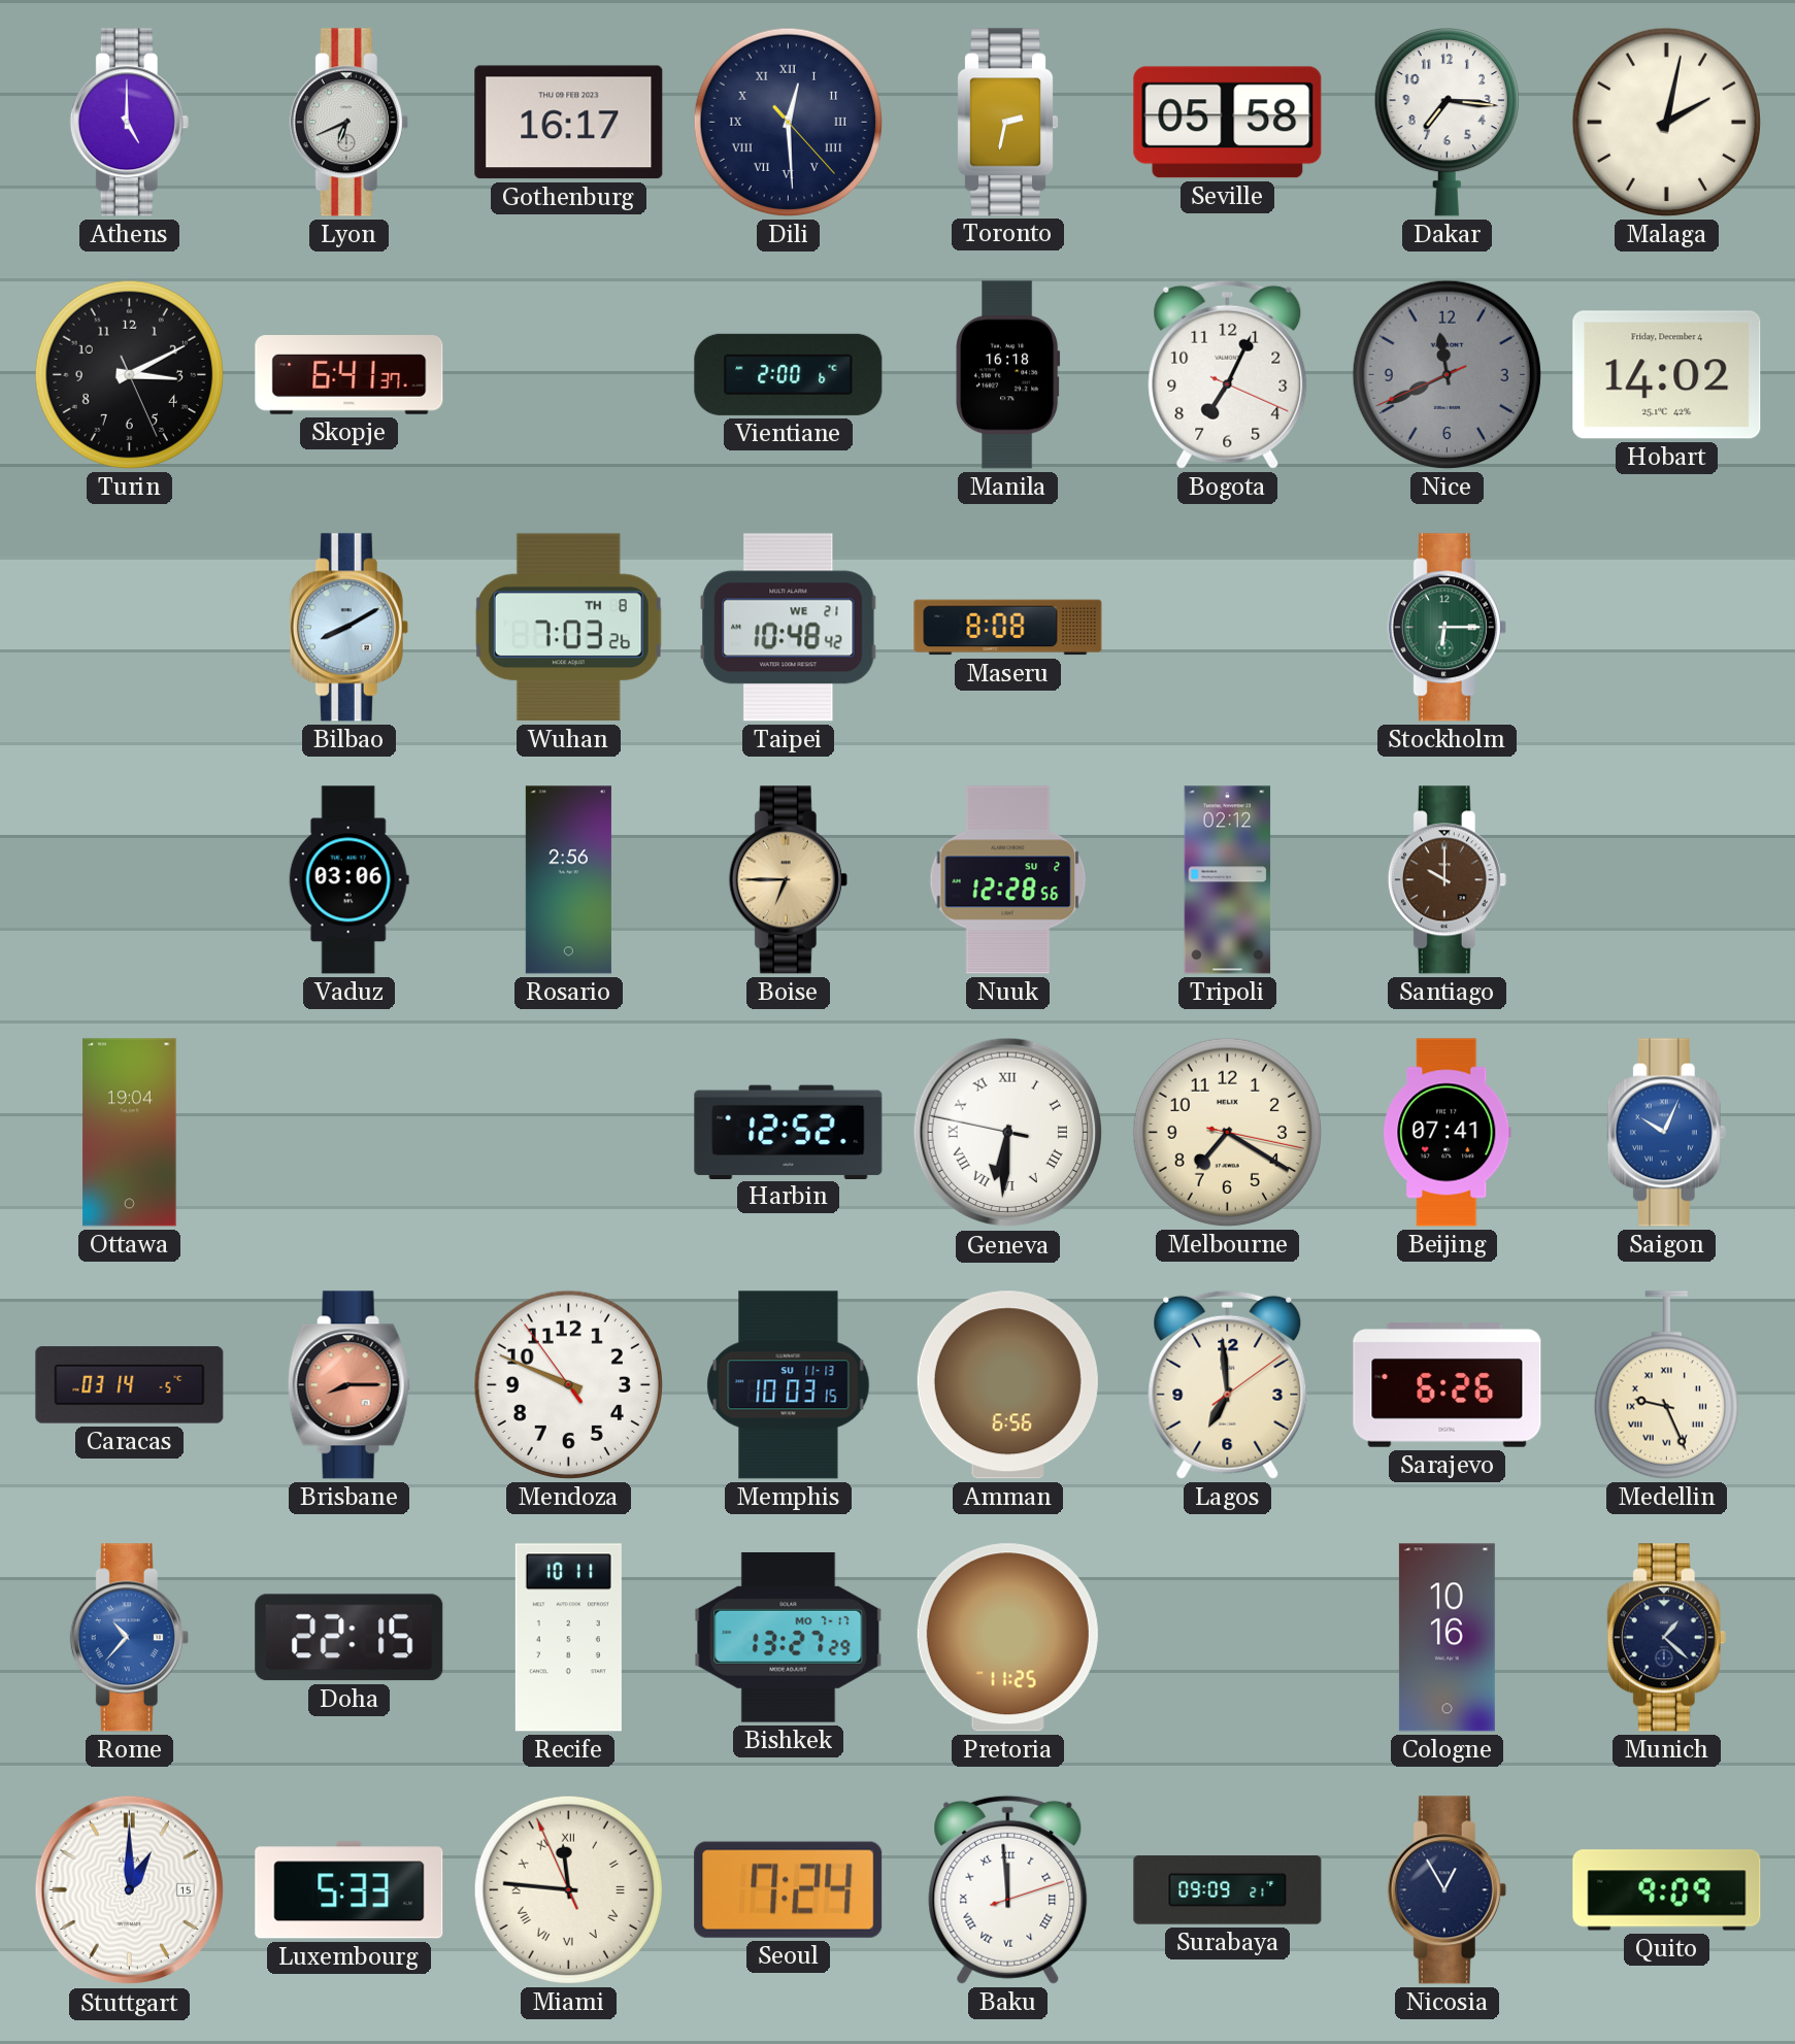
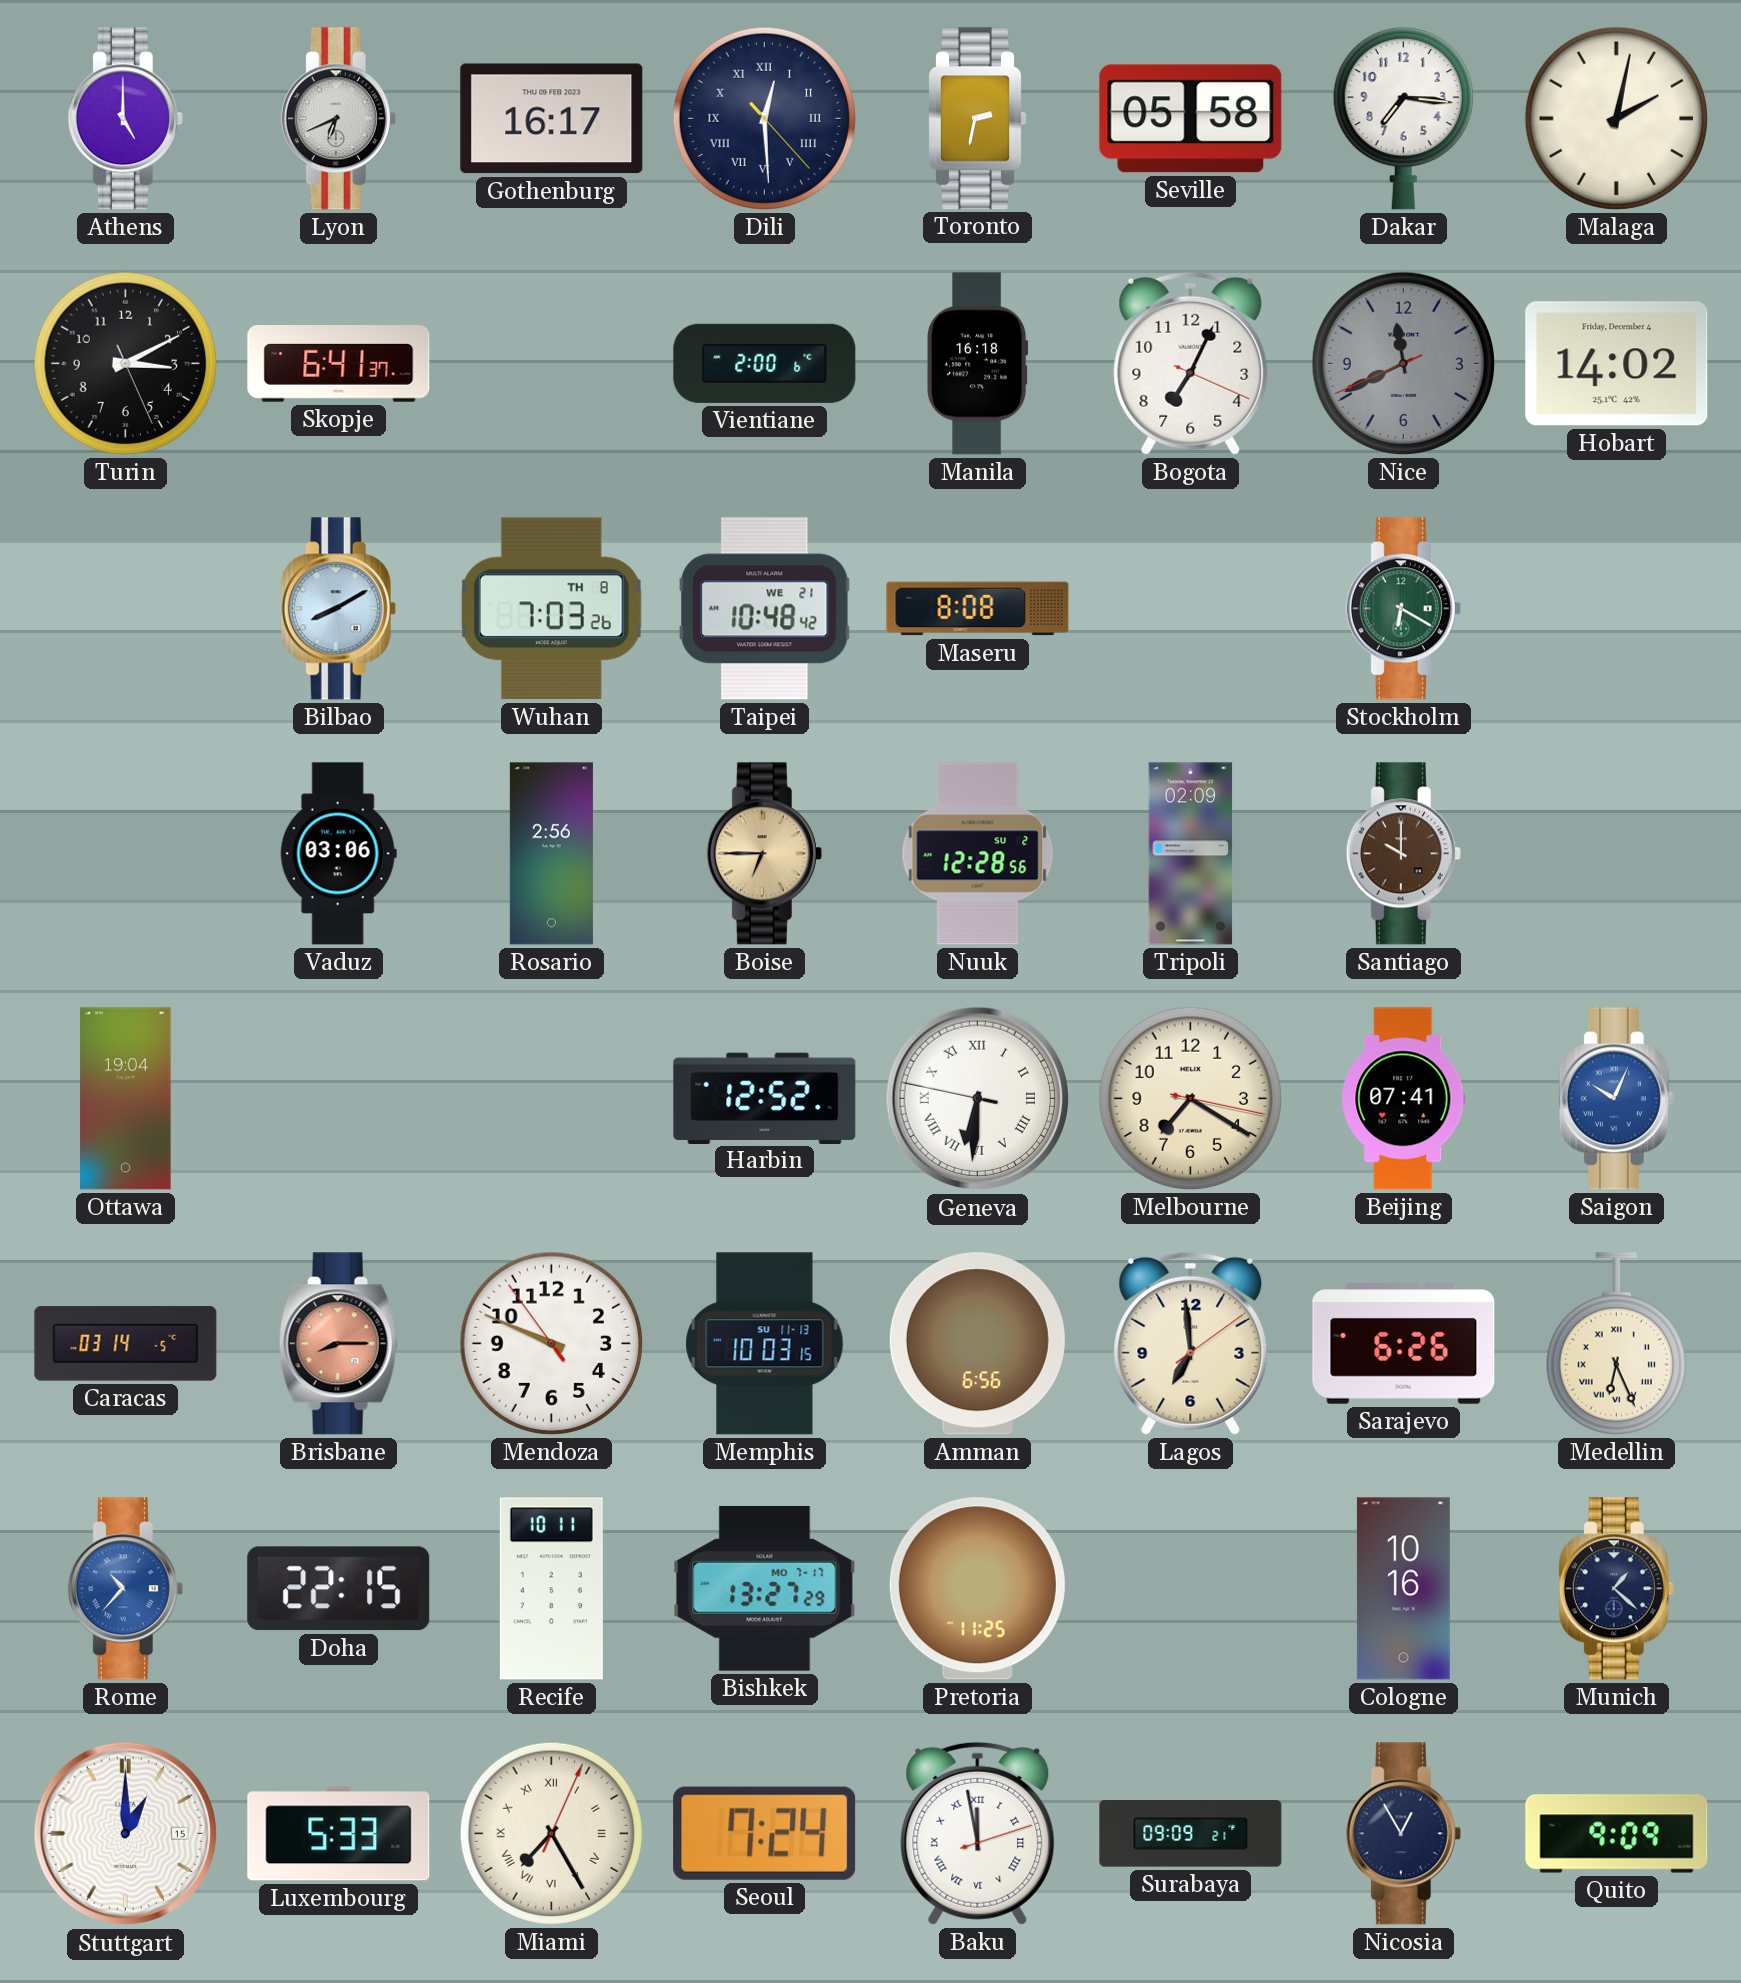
Stockholm: 6:15 -> 6:20 (1403, 609)
Tripoli: 02:12 -> 02:09 (1191, 854)
Medellin: 9:26 -> 6:26 (1616, 1344)
Miami: 11:45 -> 7:25 (551, 1833)
Baku: 11:59 -> 11:58 (978, 1833)
